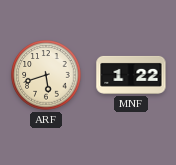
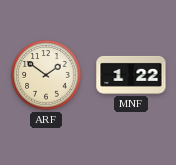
ARF: 5:42 -> 1:51 (46, 75)
